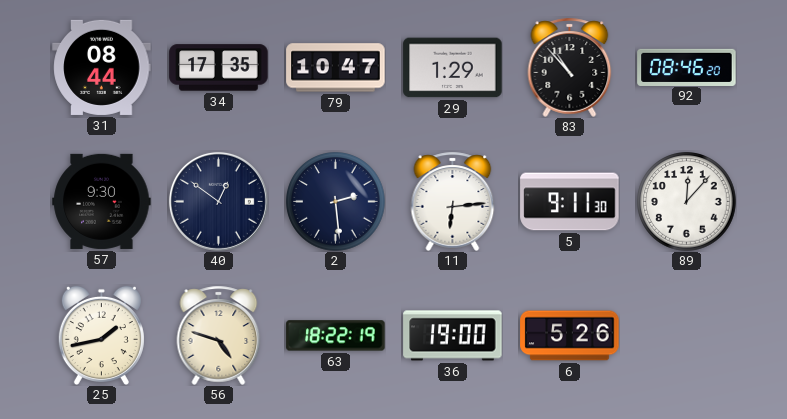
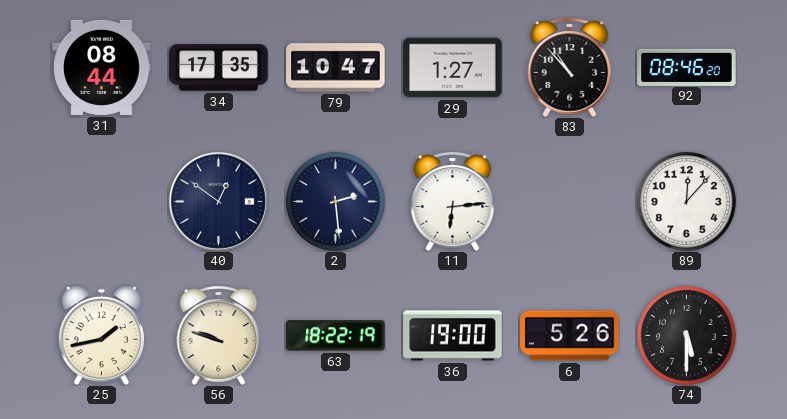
29: 1:29 -> 1:27 (453, 68)
57: 9:30 -> none (102, 201)
5: 9:11 -> none (570, 202)
56: 4:48 -> 9:48 (219, 335)
74: none -> 5:30 (687, 336)
